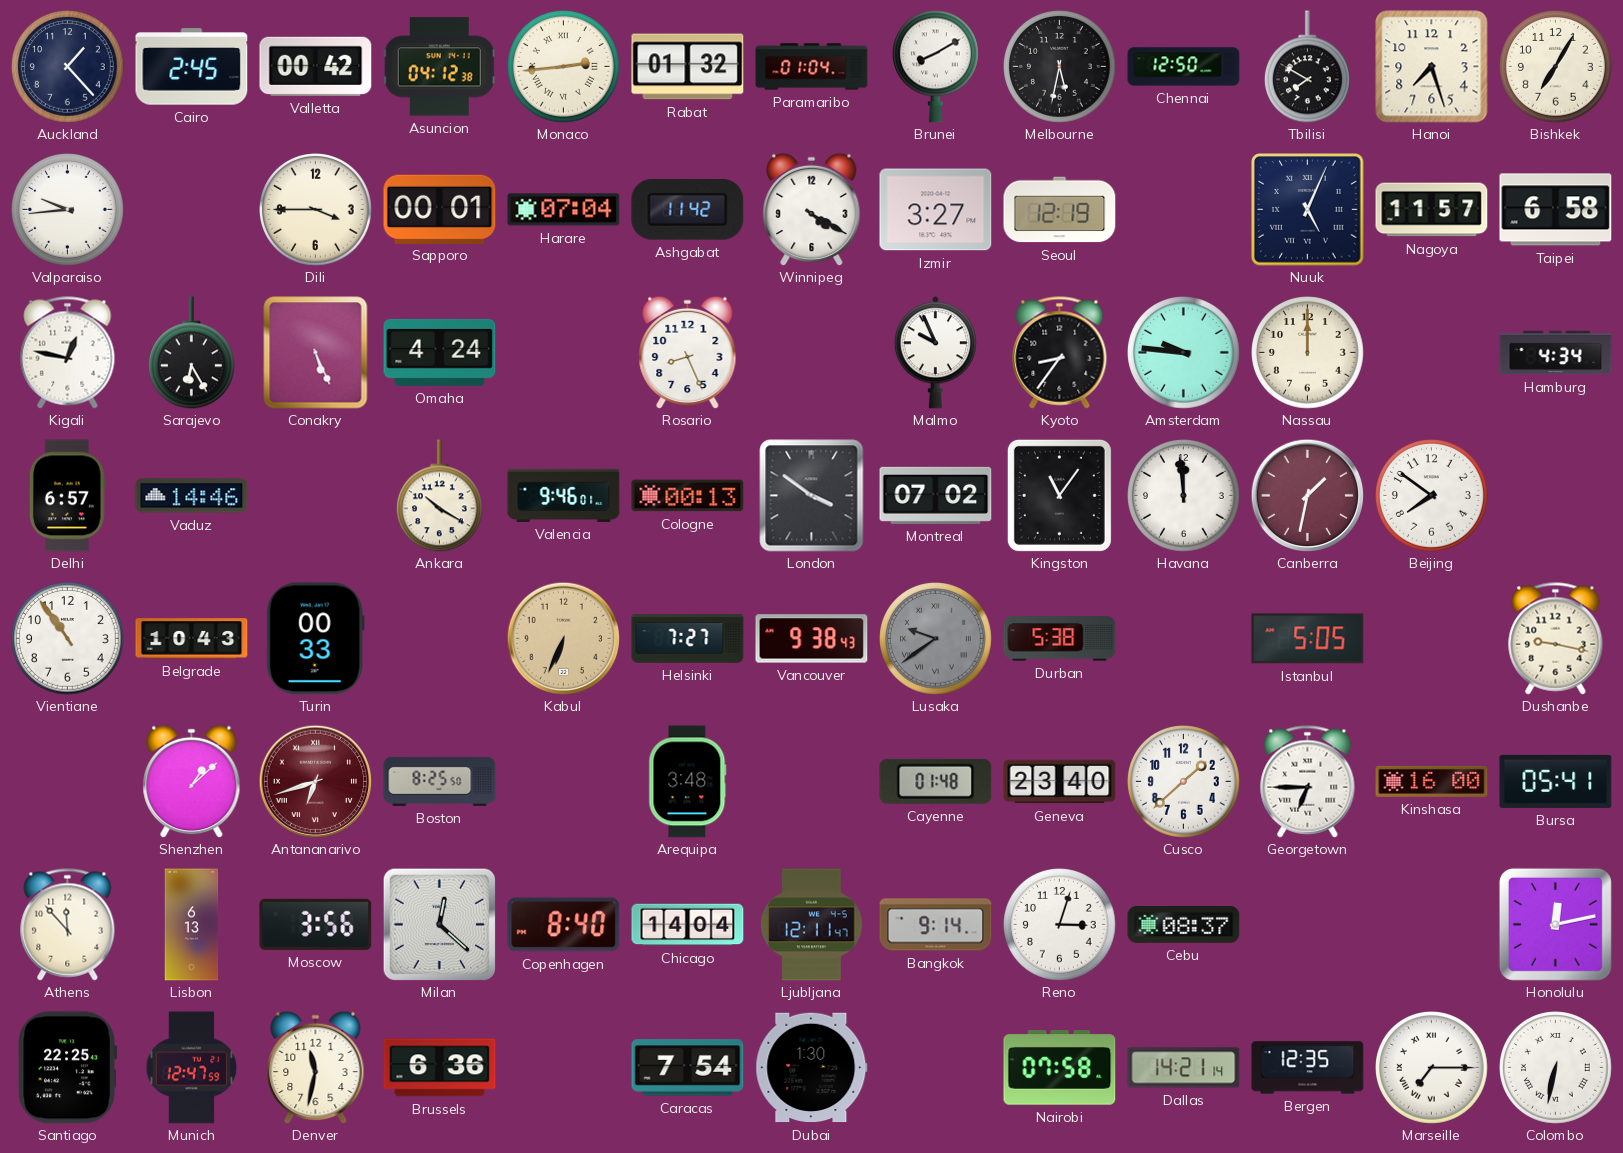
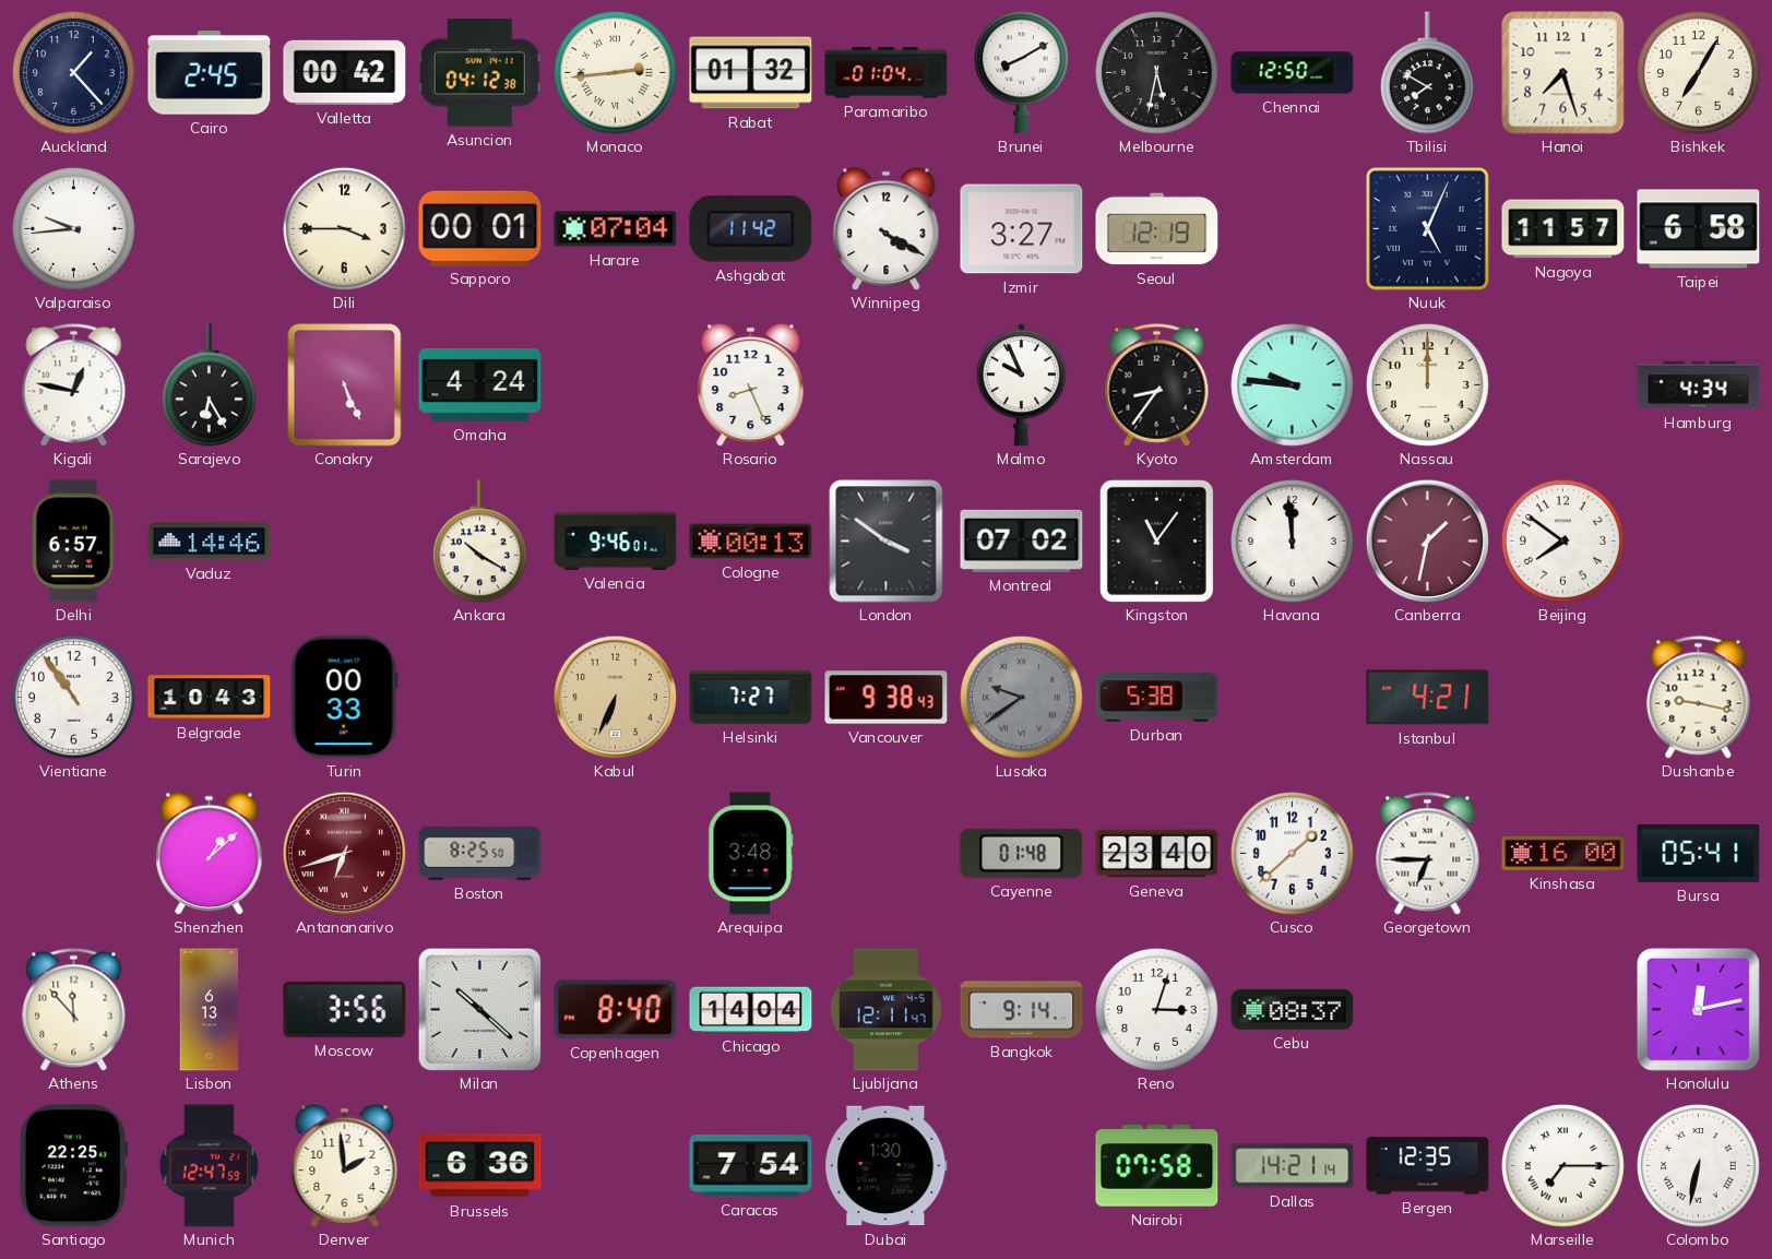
Istanbul: 5:05 -> 4:21 (1428, 698)
Milan: 12:22 -> 10:22 (479, 1009)
Denver: 11:32 -> 1:59 (345, 1165)
